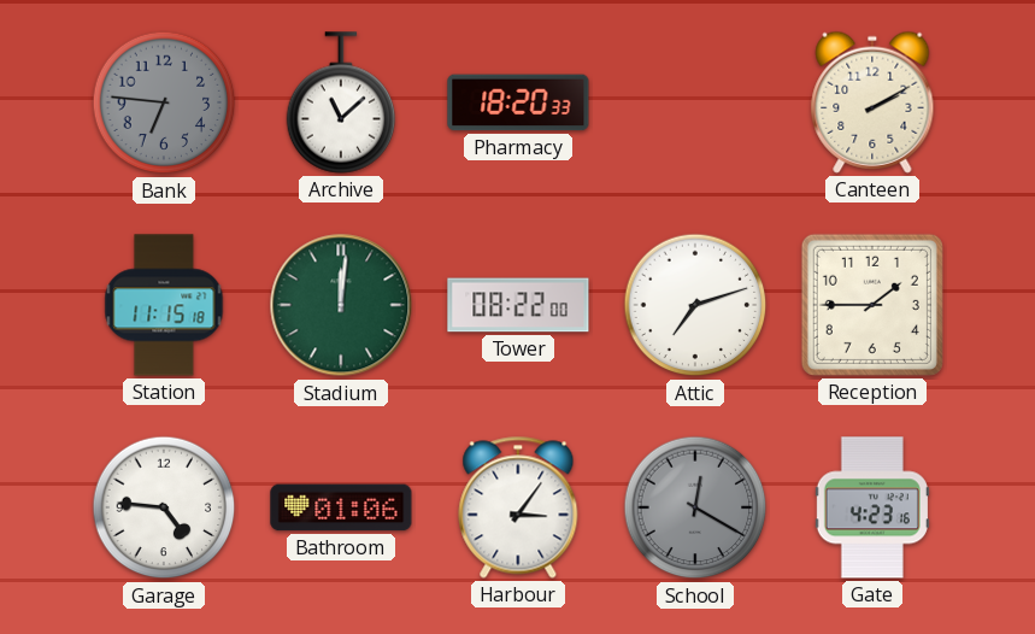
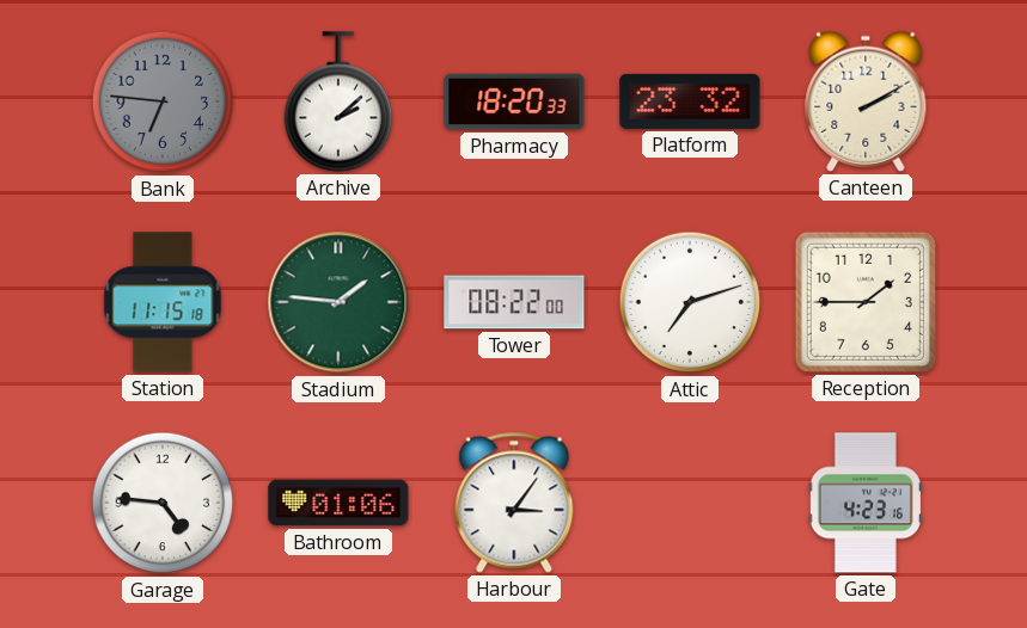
Archive: 11:08 -> 2:08 (338, 101)
Platform: none -> 23:32 (690, 101)
Stadium: 12:01 -> 1:46 (338, 302)
School: 12:20 -> none (695, 507)
